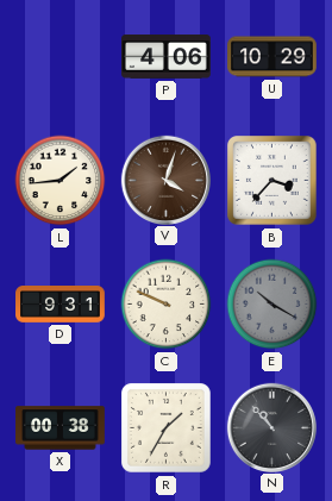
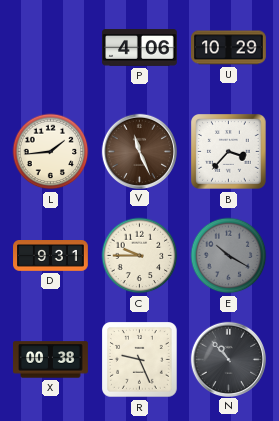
V: 4:03 -> 11:26 (139, 151)
C: 9:49 -> 9:45 (140, 256)
R: 1:35 -> 9:26 (140, 360)
